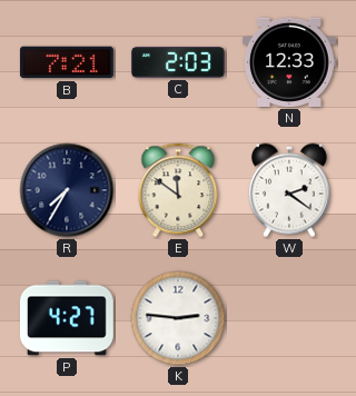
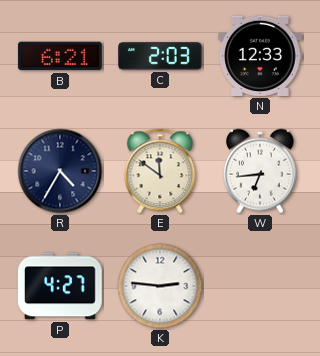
B: 7:21 -> 6:21 (60, 56)
R: 7:35 -> 4:35 (60, 171)
W: 2:21 -> 6:44 (260, 171)
